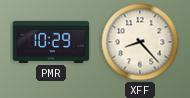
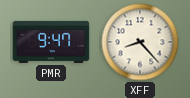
PMR: 10:29 -> 9:47 (51, 42)
